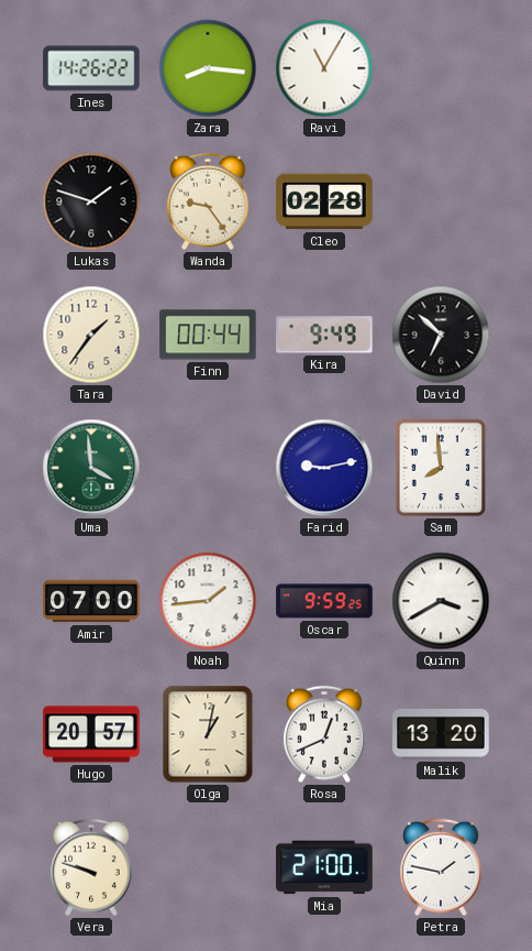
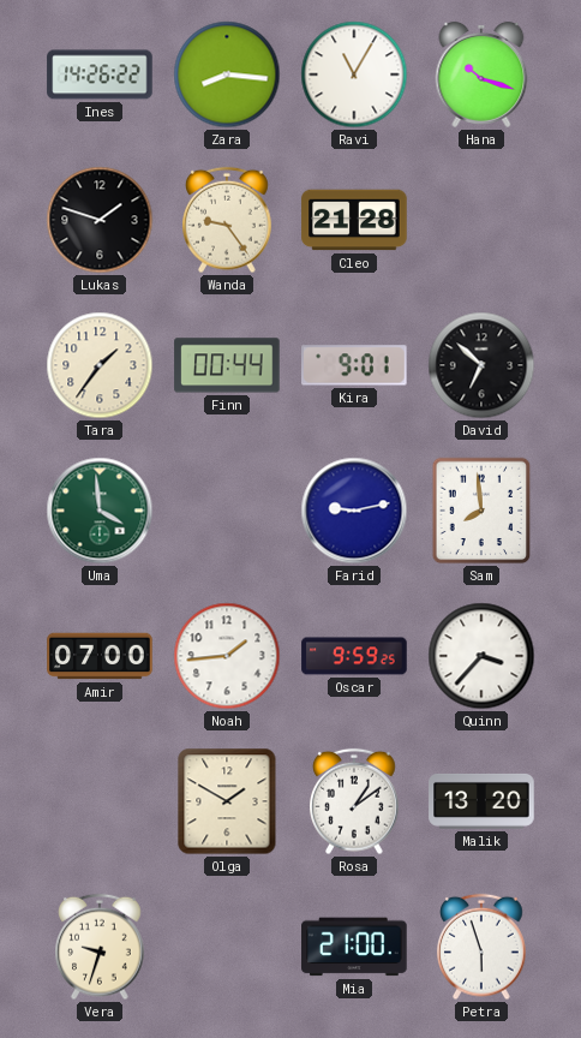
Hana: none -> 10:18 (481, 74)
Cleo: 02:28 -> 21:28 (354, 220)
Kira: 9:49 -> 9:01 (354, 365)
Quinn: 3:40 -> 3:37 (481, 656)
Hugo: 20:57 -> none (91, 734)
Olga: 1:02 -> 1:50 (227, 801)
Rosa: 12:41 -> 1:09 (355, 801)
Vera: 9:48 -> 9:33 (101, 947)
Petra: 1:47 -> 5:57 (483, 947)
